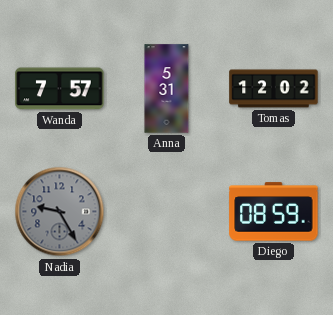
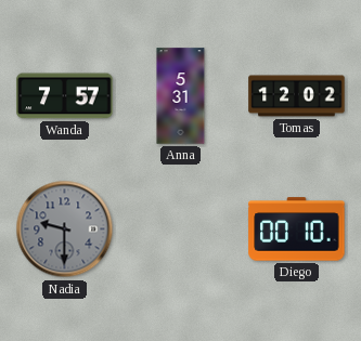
Nadia: 9:25 -> 9:30 (65, 229)
Diego: 08:59 -> 00:10 (297, 229)
